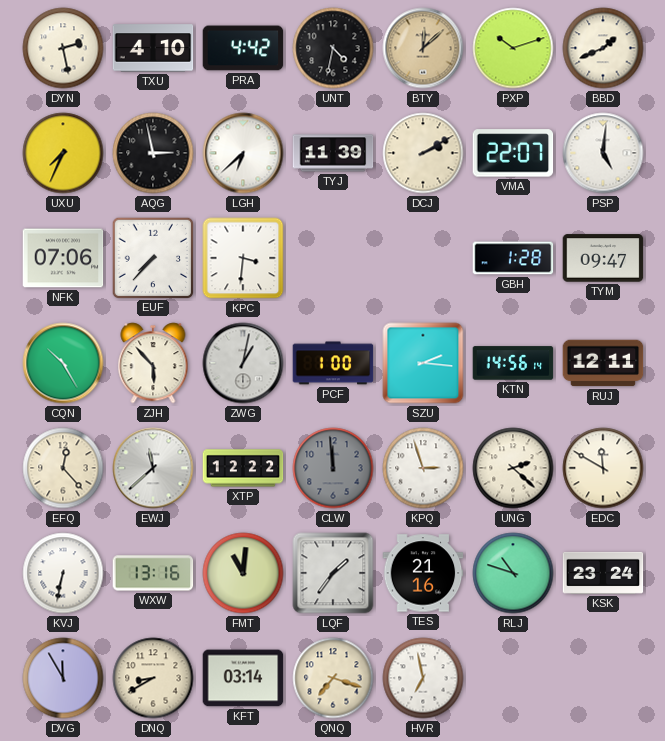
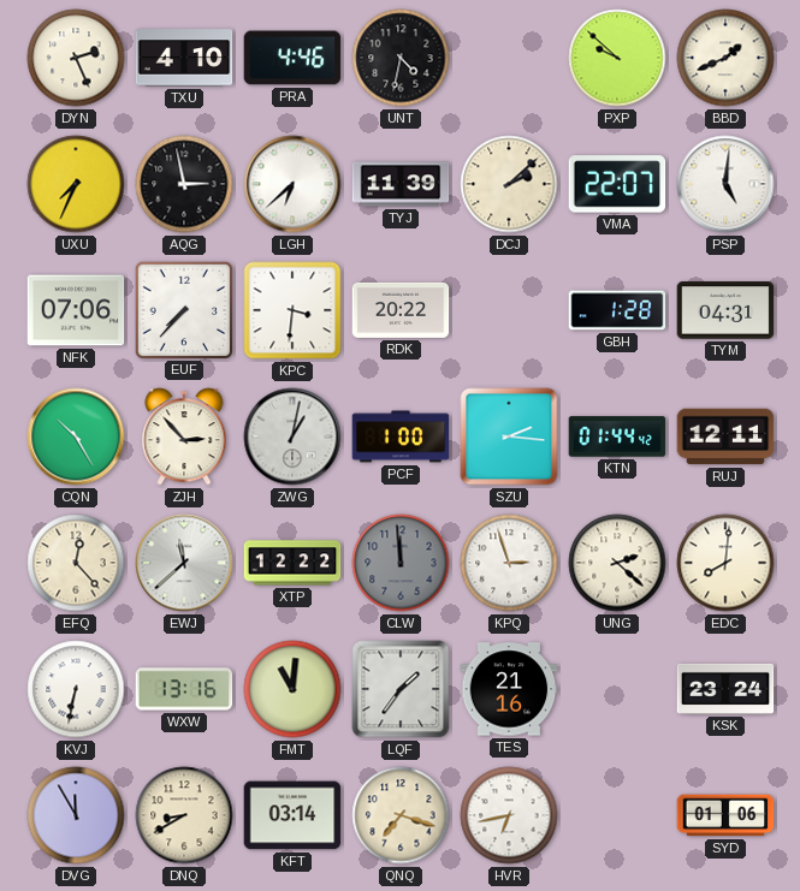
DYN: 2:28 -> 2:26 (76, 58)
PRA: 4:42 -> 4:46 (292, 58)
BTY: 12:08 -> none (423, 48)
PXP: 10:12 -> 9:52 (617, 58)
DCJ: 2:10 -> 2:08 (509, 184)
RDK: none -> 20:22 (401, 310)
TYM: 09:47 -> 04:31 (725, 310)
ZJH: 5:53 -> 2:53 (184, 436)
KTN: 14:56 -> 01:44 (617, 436)
EDC: 11:50 -> 8:01 (725, 563)
RLJ: 10:48 -> none (513, 573)
HVR: 6:58 -> 6:43 (509, 815)
SYD: none -> 01:06 (725, 815)
